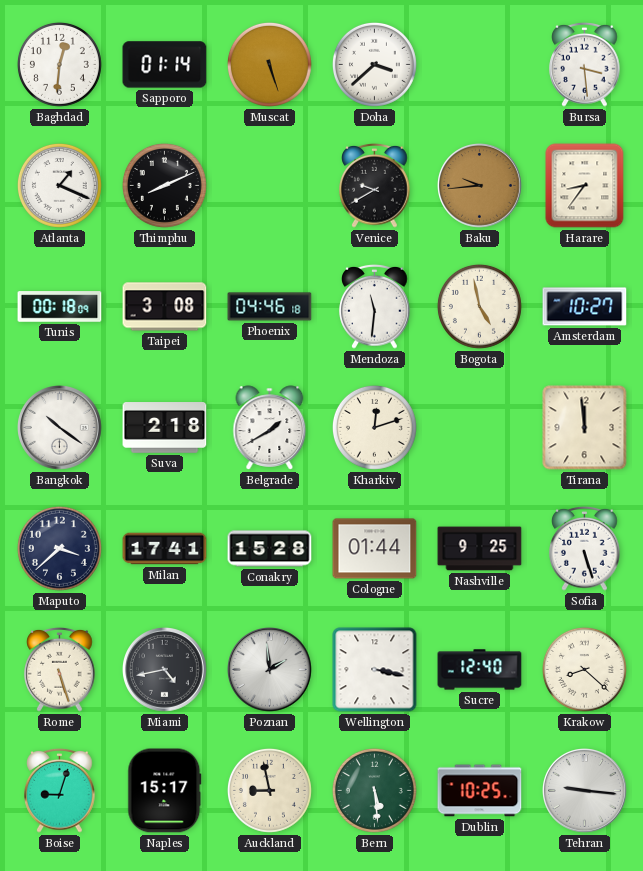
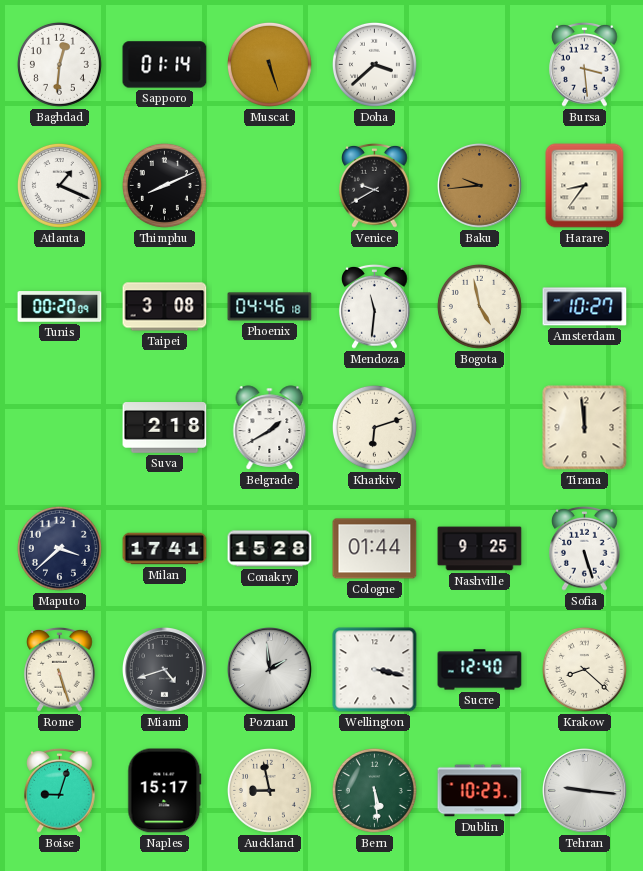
Tunis: 00:18 -> 00:20 (60, 307)
Bangkok: 10:21 -> none (60, 428)
Kharkiv: 12:12 -> 6:12 (374, 427)
Miami: 4:43 -> 4:42 (165, 670)
Dublin: 10:25 -> 10:23 (480, 791)
